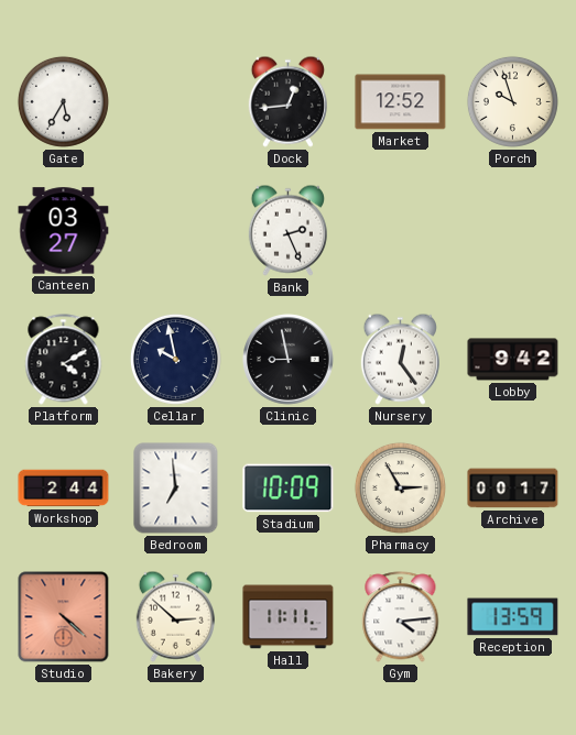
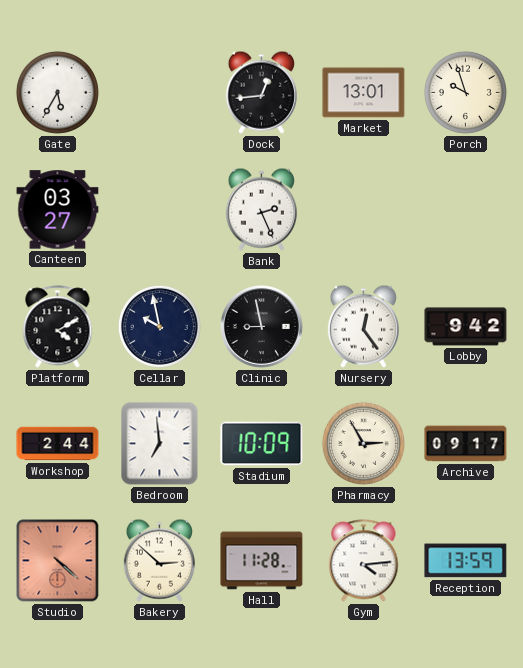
Market: 12:52 -> 13:01 (364, 93)
Archive: 00:17 -> 09:17 (466, 444)
Hall: 11:11 -> 11:28 (262, 561)
